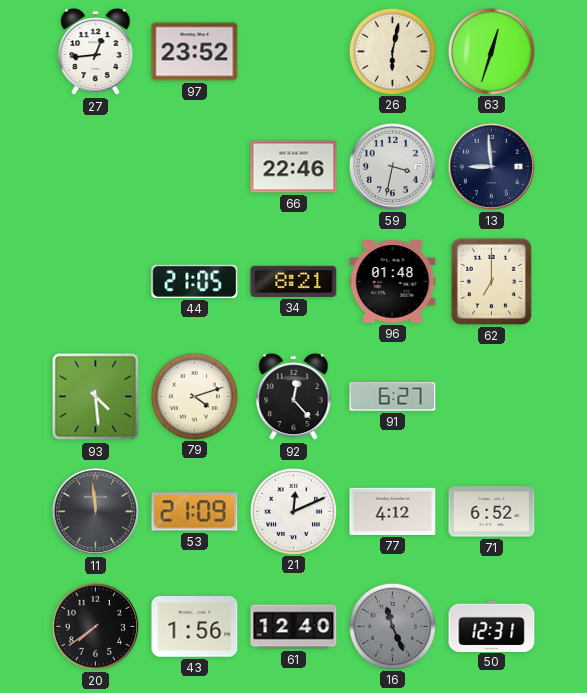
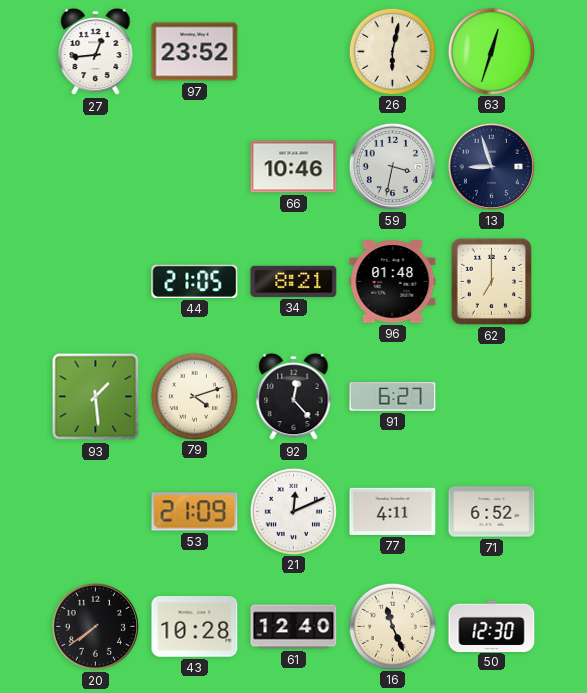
66: 22:46 -> 10:46 (294, 167)
13: 8:59 -> 8:57 (491, 166)
93: 4:29 -> 1:29 (96, 397)
11: 11:59 -> none (95, 511)
77: 4:12 -> 4:11 (393, 511)
43: 1:56 -> 10:28 (195, 627)
16 dial: grey -> cream (392, 626)
50: 12:31 -> 12:30 (492, 626)
